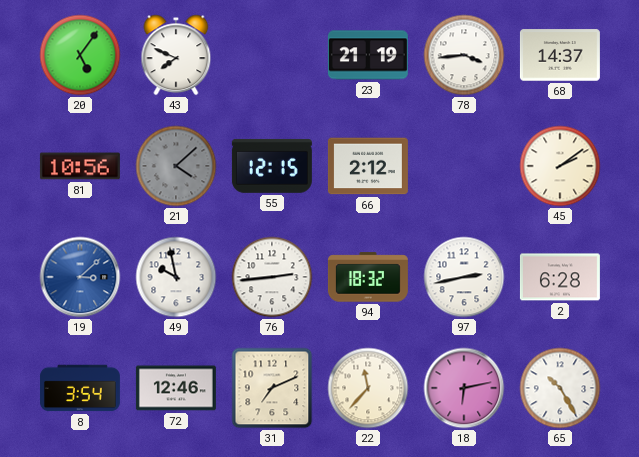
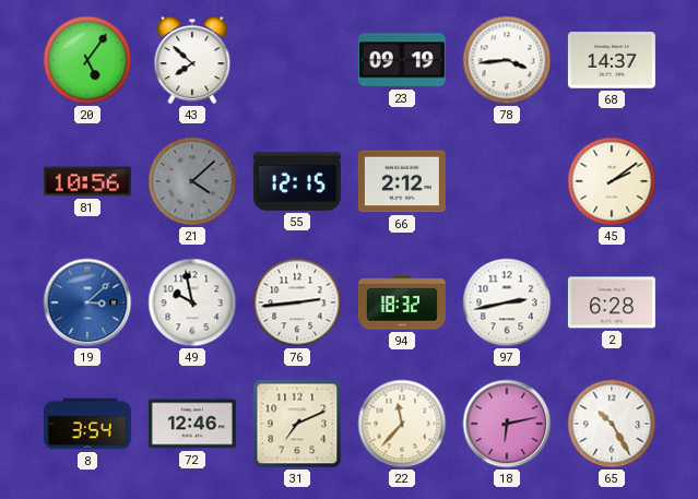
43: 7:49 -> 7:52 (192, 60)
23: 21:19 -> 09:19 (402, 60)
